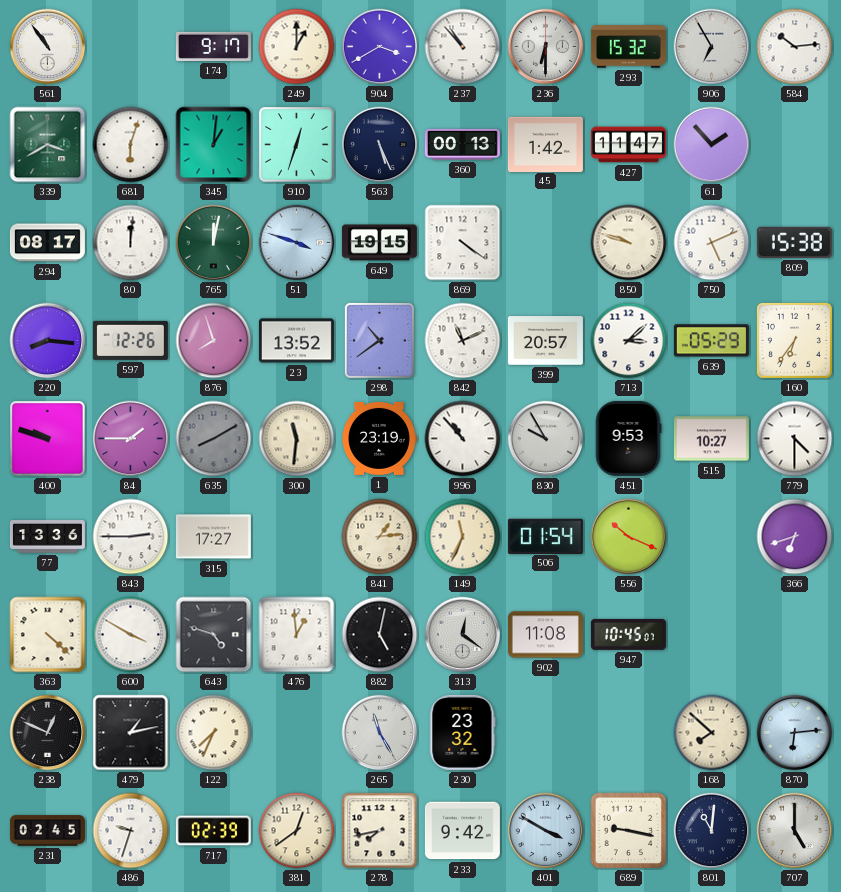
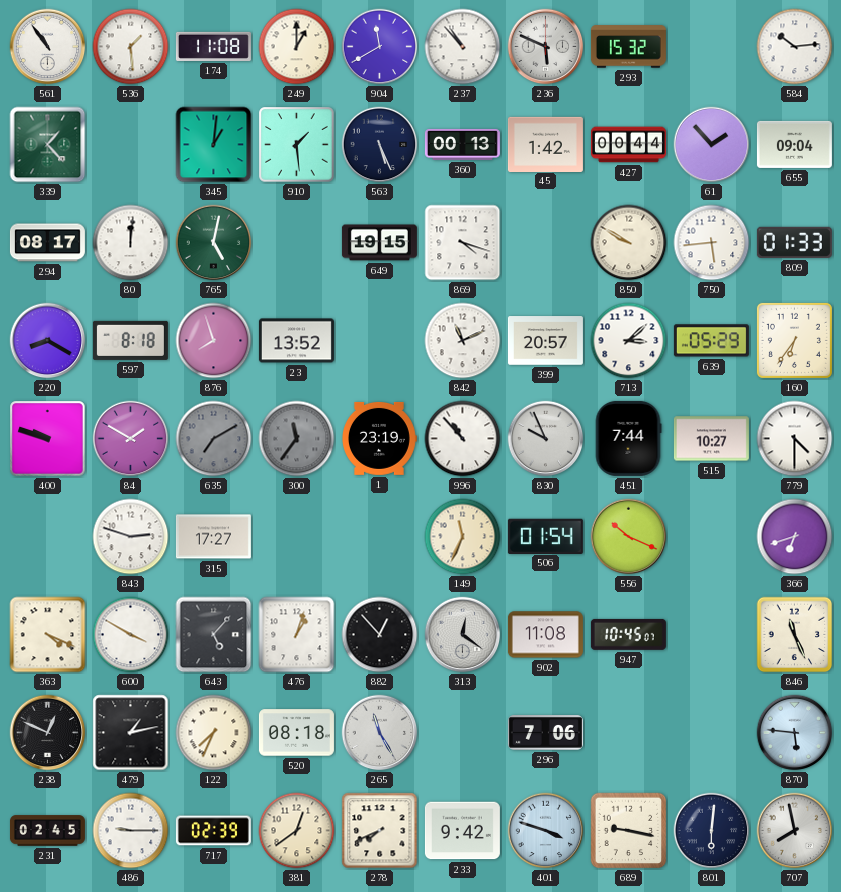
536: none -> 1:29 (131, 47)
174: 9:17 -> 11:08 (213, 46)
904: 3:40 -> 11:40 (380, 47)
236: 6:30 -> 5:49 (546, 47)
906: 6:55 -> none (712, 47)
339: 3:40 -> 1:23 (48, 145)
681: 6:03 -> none (131, 145)
910: 12:33 -> 1:29 (297, 145)
427: 11:47 -> 00:44 (628, 145)
655: none -> 09:04 (794, 144)
765: 12:02 -> 5:02 (214, 243)
51: 3:48 -> none (297, 243)
869: 4:21 -> 4:18 (463, 243)
850: 9:48 -> 9:50 (629, 243)
750: 5:11 -> 5:44 (712, 243)
809: 15:38 -> 01:33 (794, 242)
220: 8:16 -> 8:20 (48, 341)
597: 12:26 -> 8:18 (130, 340)
298: 10:39 -> none (379, 340)
84: 1:45 -> 1:50 (131, 439)
635: 8:10 -> 7:10 (214, 439)
300: 11:31 -> 11:36 (297, 439)
300 dial: cream -> grey (297, 439)
830: 9:55 -> 9:56 (546, 439)
451: 9:53 -> 7:44 (628, 438)
77: 13:36 -> none (47, 537)
843: 2:45 -> 2:48 (131, 537)
841: 1:14 -> none (380, 537)
363: 4:22 -> 4:19 (48, 635)
643: 4:48 -> 5:07 (214, 635)
476: 12:59 -> 1:03 (297, 635)
882: 5:02 -> 12:53 (380, 635)
846: none -> 11:26 (795, 635)
520: none -> 08:18 (296, 733)
230: 23:32 -> none (463, 732)
296: none -> 7:06 (545, 733)
168: 7:52 -> none (712, 733)
870: 6:14 -> 5:46 (795, 733)
486: 9:33 -> 9:15 (131, 831)
278: 7:43 -> 7:41 (380, 831)
401: 3:50 -> 3:48 (546, 831)
801: 11:01 -> 6:01 (712, 831)
707: 5:00 -> 7:58 (795, 831)
